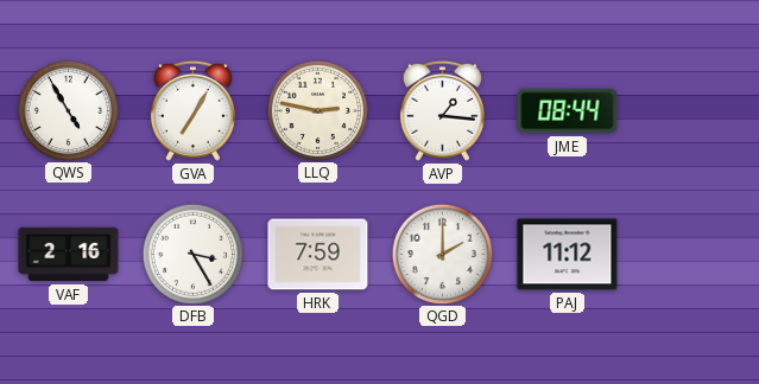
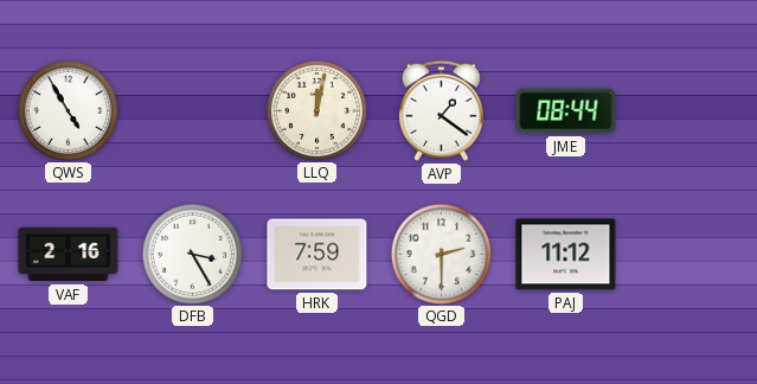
GVA: 7:05 -> none (192, 110)
LLQ: 2:47 -> 12:02 (316, 110)
AVP: 1:16 -> 1:21 (441, 110)
QGD: 2:00 -> 2:30 (441, 254)
